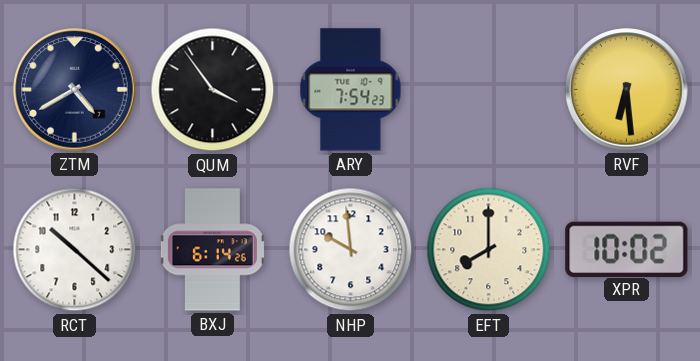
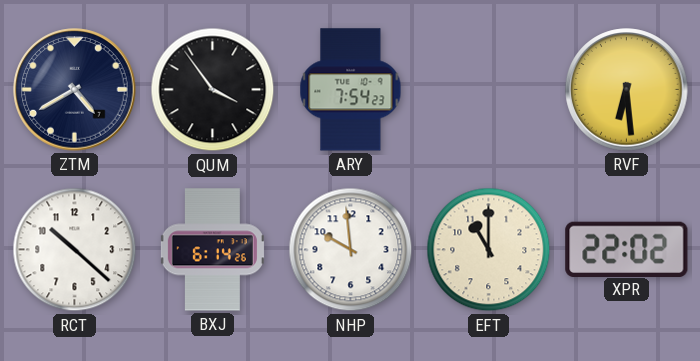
EFT: 8:00 -> 11:00 (489, 250)
XPR: 10:02 -> 22:02 (627, 249)
